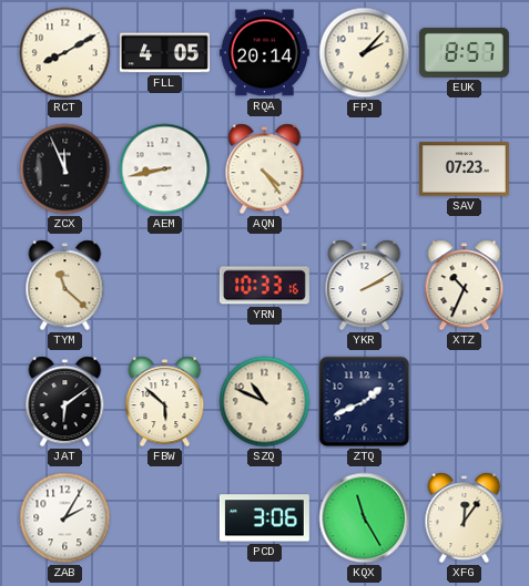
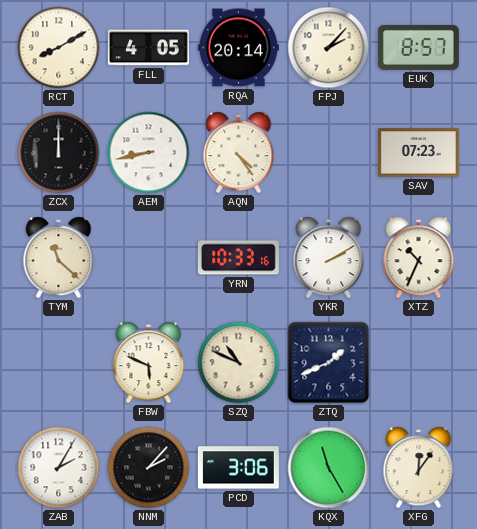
ZCX: 11:56 -> 12:00 (59, 153)
JAT: 6:09 -> none (65, 402)
FBW: 5:52 -> 5:49 (149, 363)
NNM: none -> 2:07 (149, 468)
